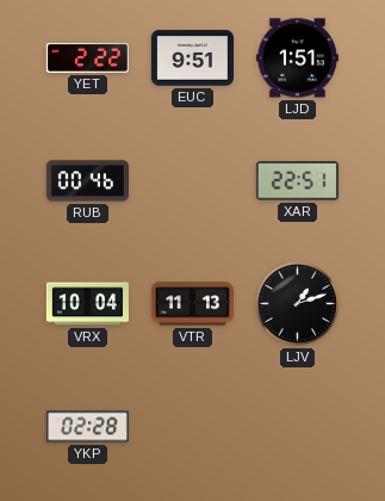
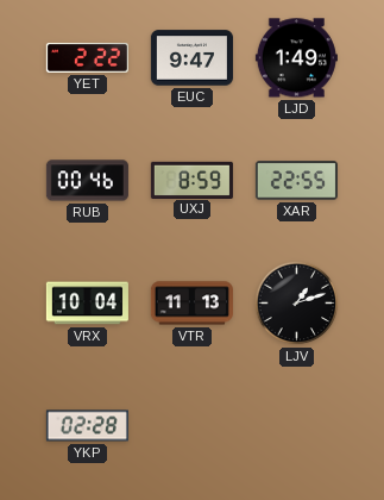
EUC: 9:51 -> 9:47 (191, 58)
LJD: 1:51 -> 1:49 (296, 58)
UXJ: none -> 8:59 (191, 180)
XAR: 22:51 -> 22:55 (296, 181)
